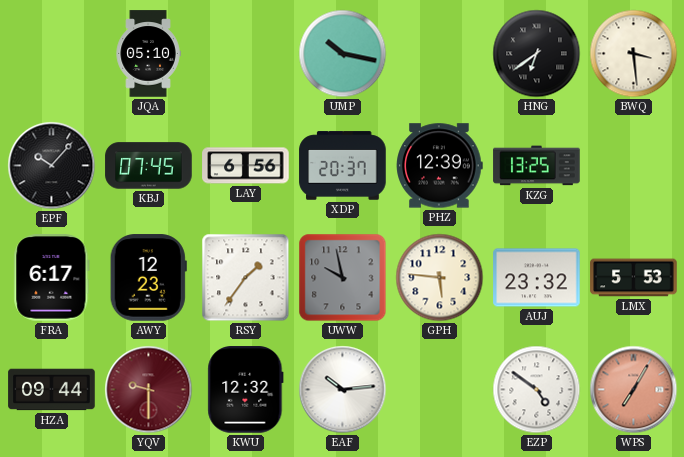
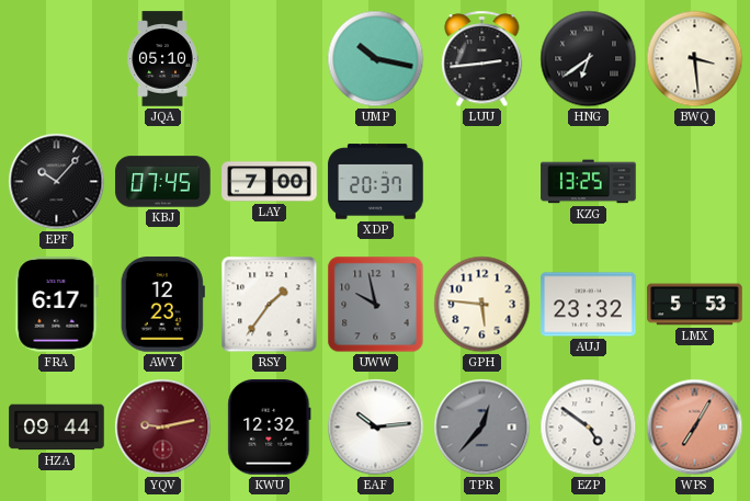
LUU: none -> 2:44 (482, 59)
LAY: 6:56 -> 7:00 (270, 182)
PHZ: 12:39 -> none (440, 166)
YQV: 9:30 -> 9:13 (163, 428)
TPR: none -> 12:37 (482, 428)
